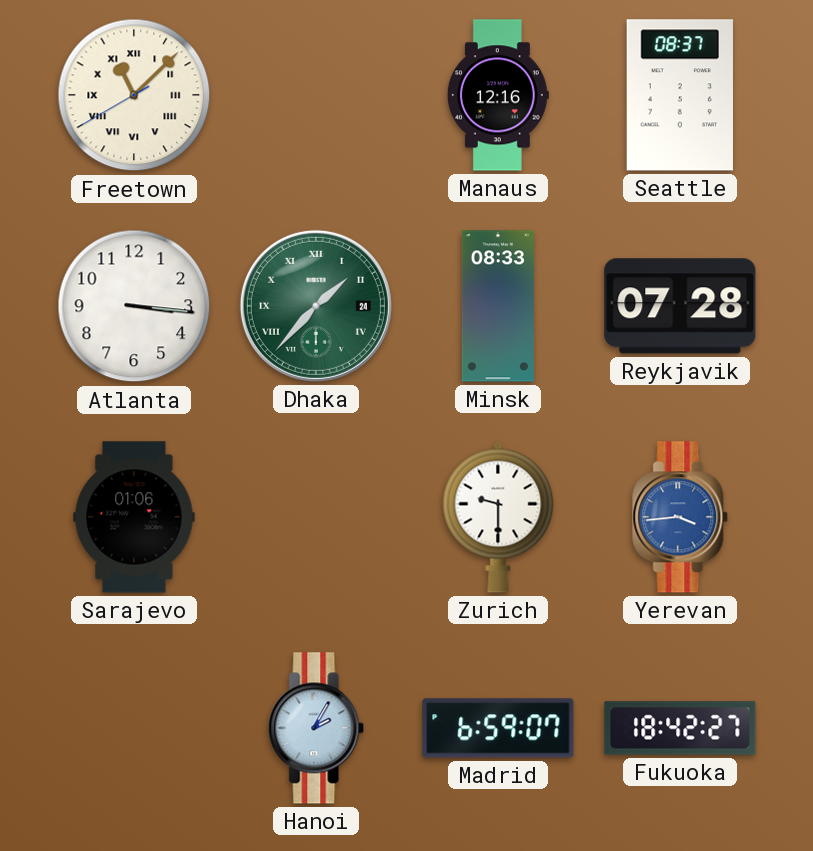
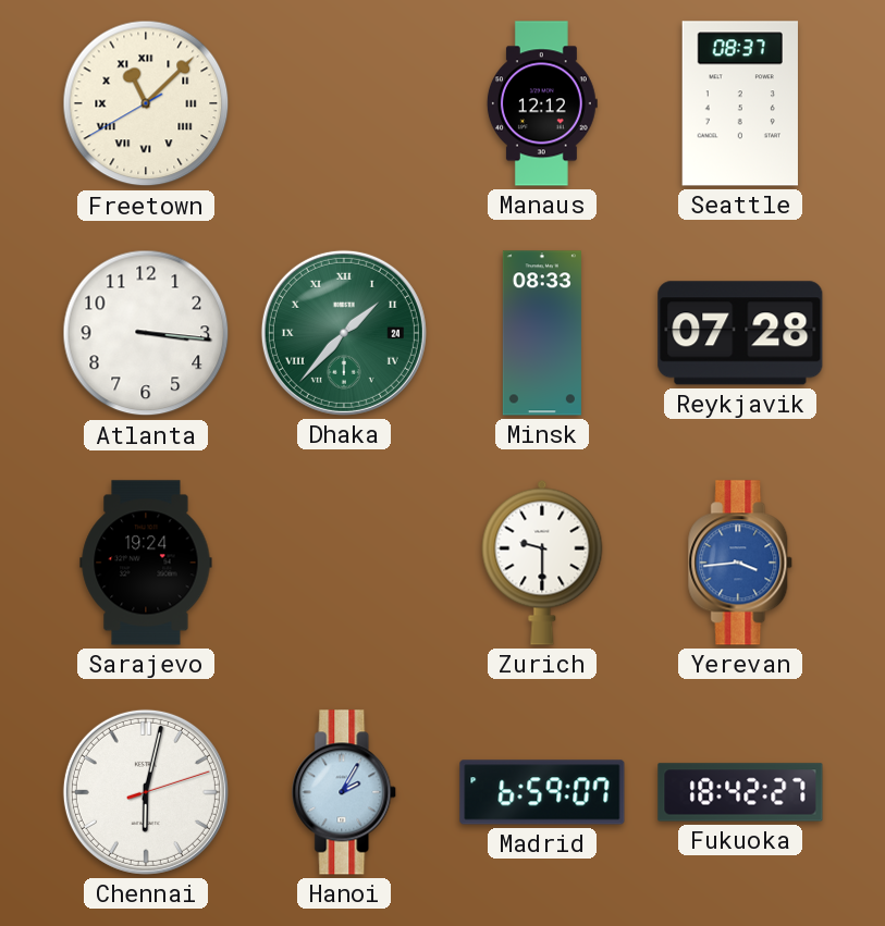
Manaus: 12:16 -> 12:12 (542, 103)
Sarajevo: 01:06 -> 19:24 (146, 563)
Chennai: none -> 6:02 (146, 792)
